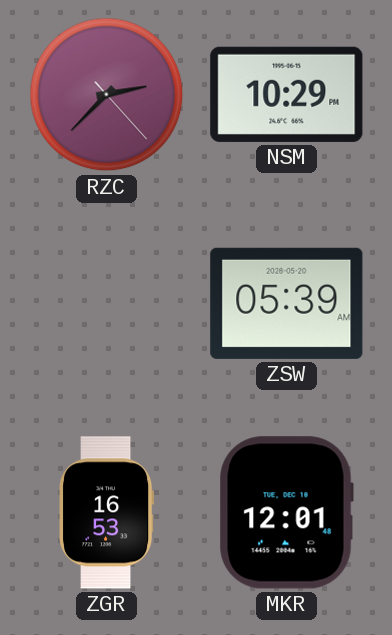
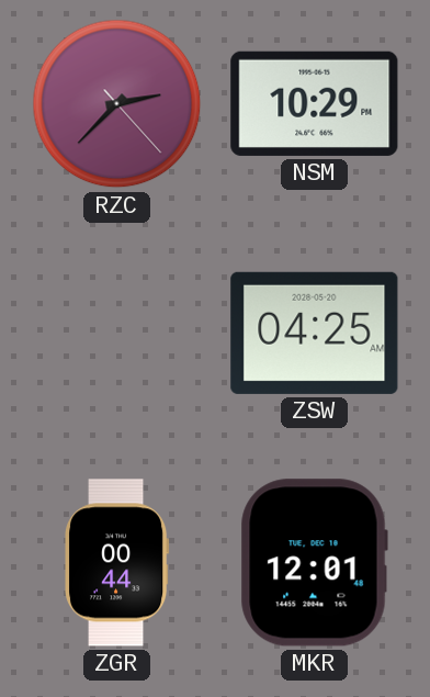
ZSW: 05:39 -> 04:25 (315, 333)
ZGR: 16:53 -> 00:44 (117, 563)
